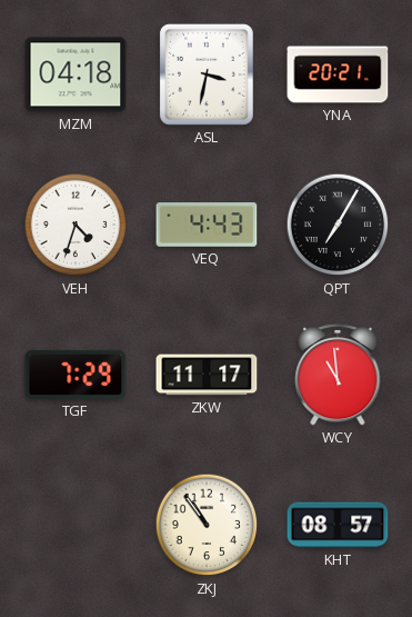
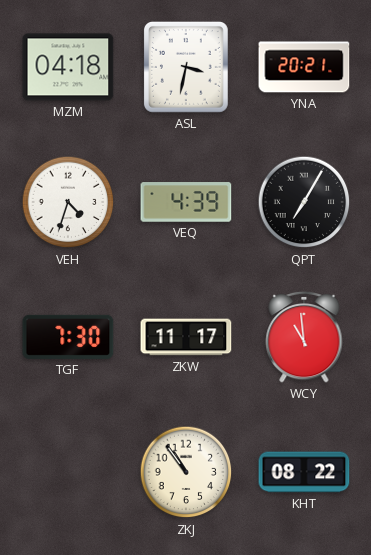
VEQ: 4:43 -> 4:39 (186, 202)
TGF: 7:29 -> 7:30 (68, 337)
KHT: 08:57 -> 08:22 (304, 472)
